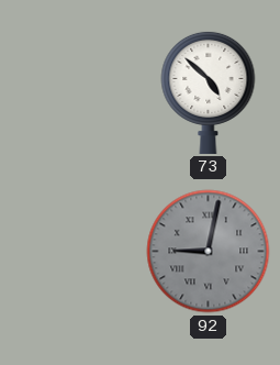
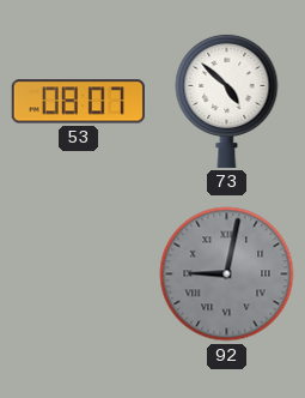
53: none -> 08:07 (78, 102)
